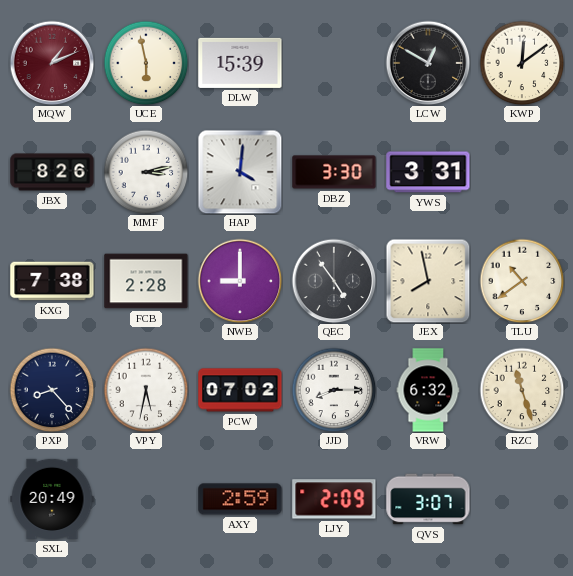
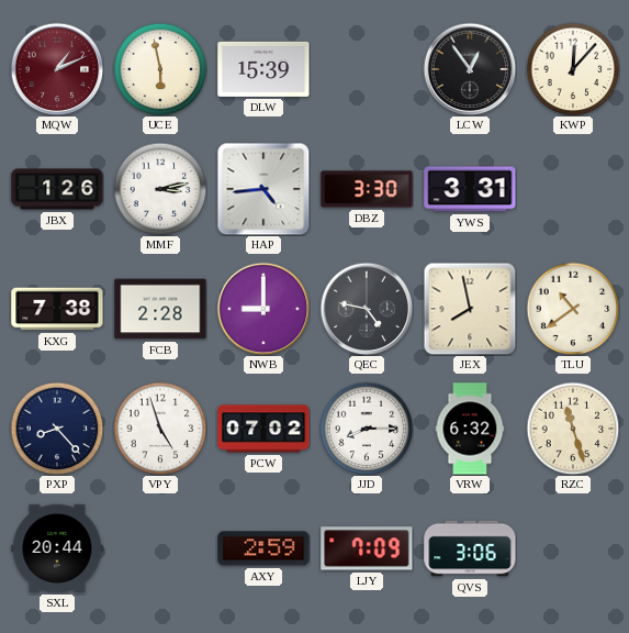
LCW: 12:50 -> 12:54 (470, 69)
KWP: 12:09 -> 12:07 (573, 69)
JBX: 8:26 -> 1:26 (57, 189)
HAP: 4:01 -> 4:44 (263, 189)
QEC: 4:54 -> 4:47 (367, 309)
VPY: 5:32 -> 4:57 (160, 429)
SXL: 20:49 -> 20:44 (57, 548)
LJY: 2:09 -> 7:09 (367, 548)
QVS: 3:07 -> 3:06 (470, 548)
